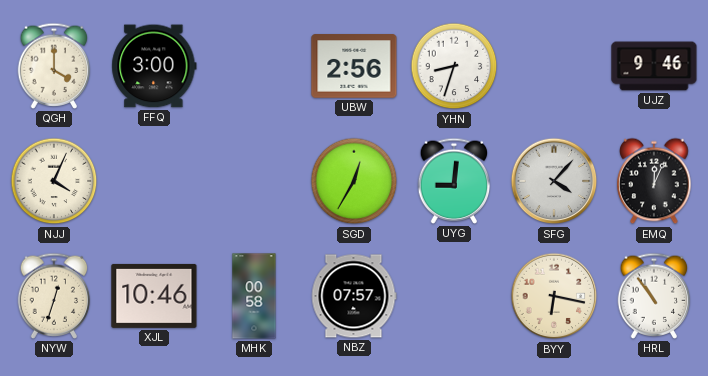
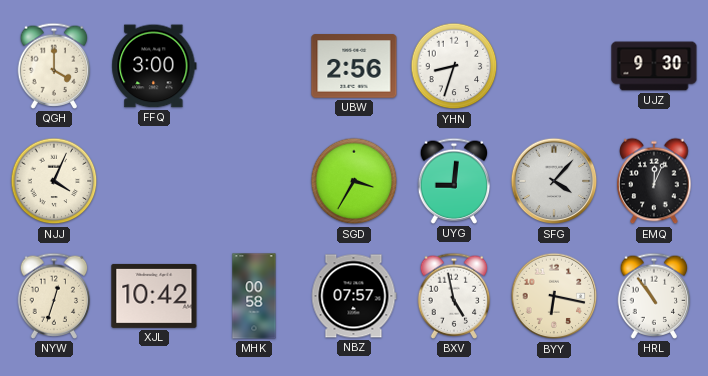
UJZ: 9:46 -> 9:30 (654, 66)
SGD: 12:35 -> 3:35 (354, 181)
XJL: 10:46 -> 10:42 (154, 296)
BXV: none -> 4:58 (454, 296)
